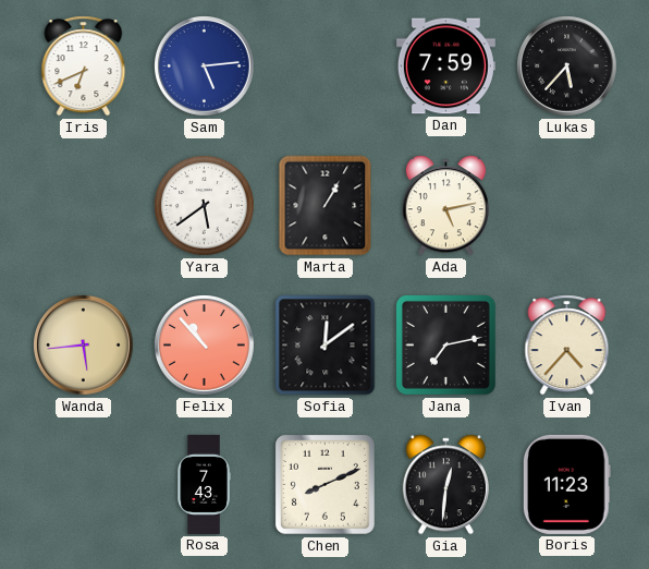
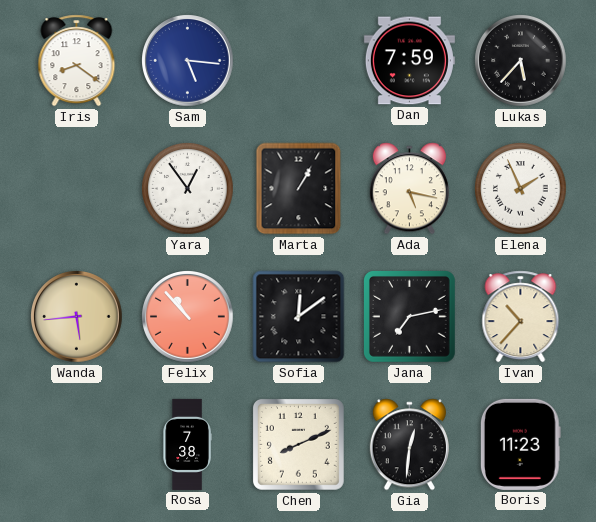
Iris: 6:41 -> 8:21 (77, 61)
Sam: 5:14 -> 5:16 (188, 61)
Yara: 5:39 -> 12:54 (188, 189)
Ada: 5:13 -> 5:17 (409, 189)
Elena: none -> 1:56 (521, 189)
Ivan: 4:37 -> 10:37 (521, 317)
Rosa: 7:43 -> 7:38 (187, 444)
